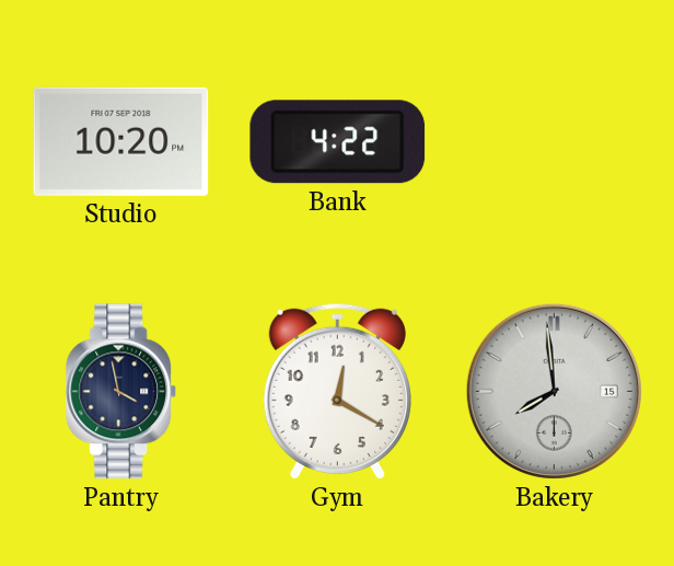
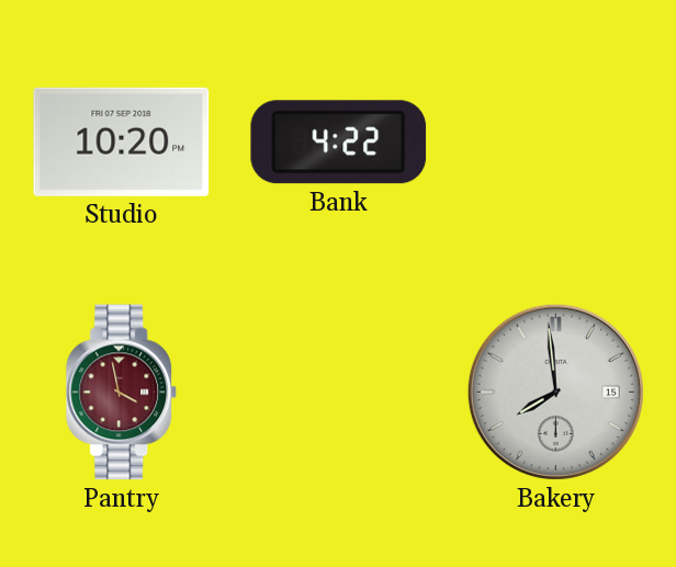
Pantry dial: navy -> burgundy (122, 393)
Gym: 12:20 -> none (337, 391)
